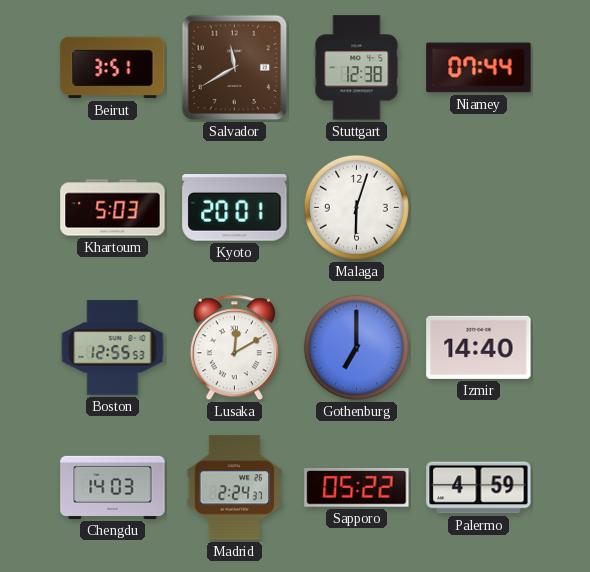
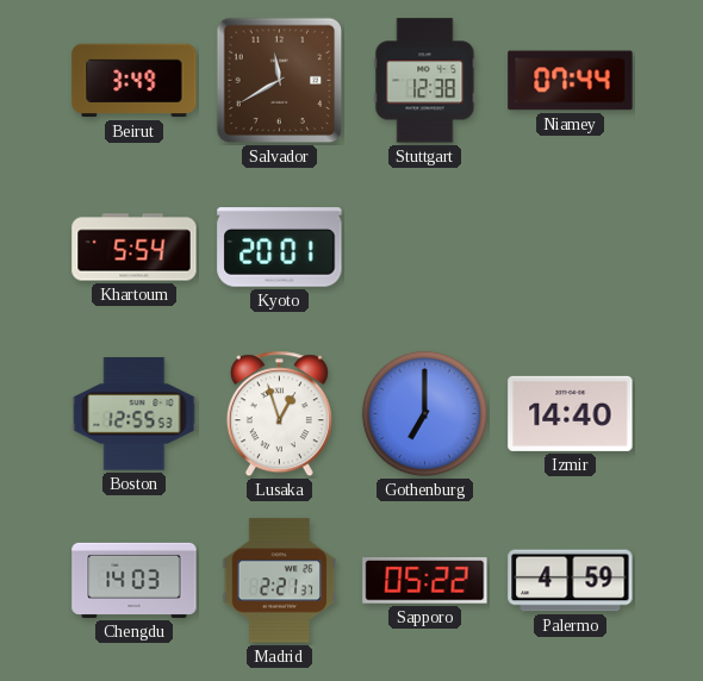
Beirut: 3:51 -> 3:49 (135, 81)
Khartoum: 5:03 -> 5:54 (135, 248)
Malaga: 6:03 -> none (356, 207)
Lusaka: 12:10 -> 12:57 (279, 414)
Madrid: 2:24 -> 2:21 (280, 581)
